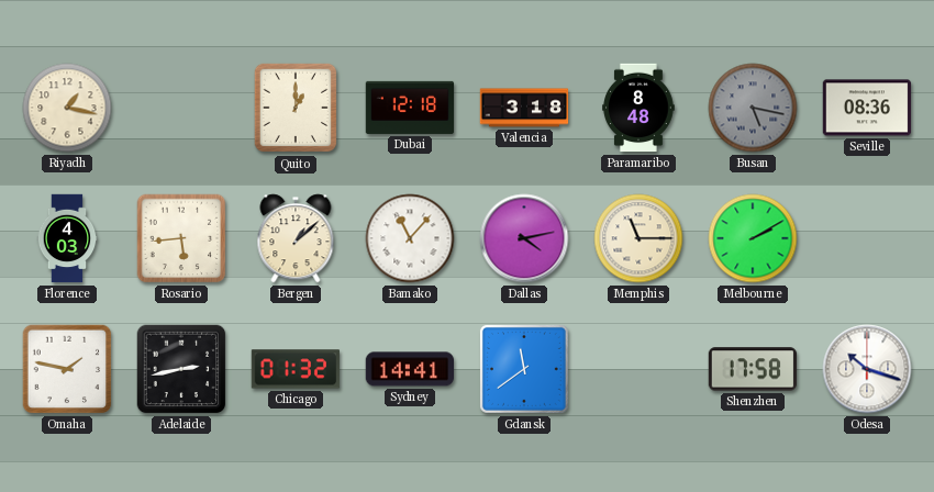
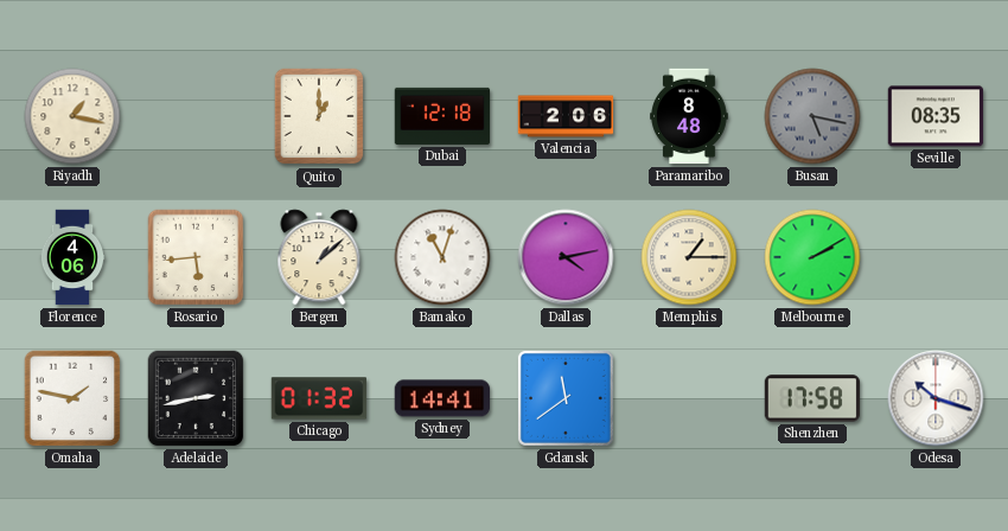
Valencia: 3:18 -> 2:06 (566, 116)
Seville: 08:36 -> 08:35 (936, 116)
Florence: 4:03 -> 4:06 (72, 257)
Bamako: 11:07 -> 11:03 (442, 257)
Memphis: 11:15 -> 1:15 (689, 257)
